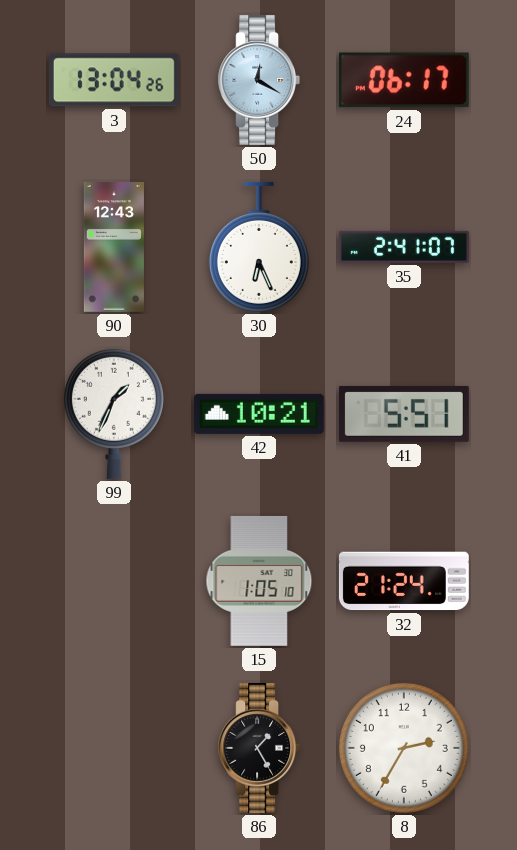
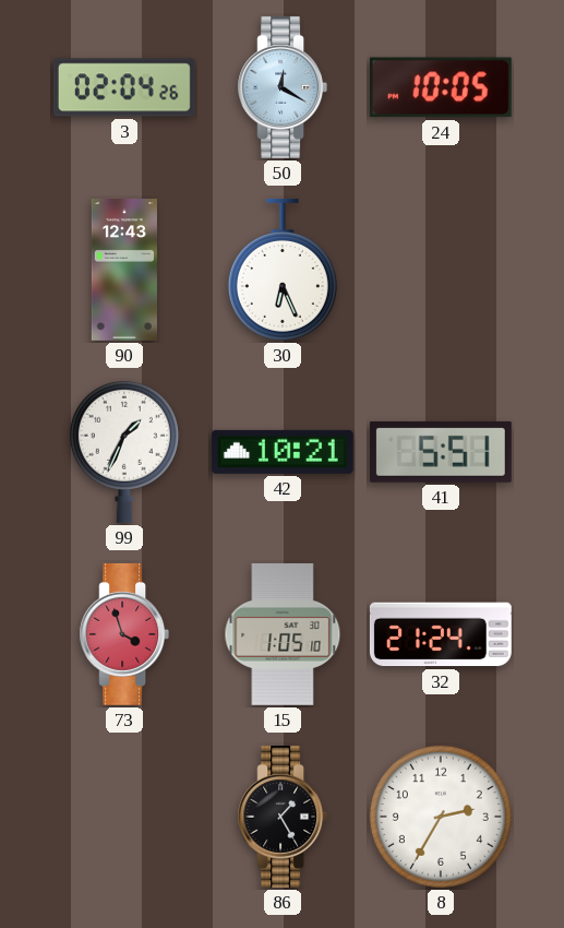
3: 13:04 -> 02:04 (124, 87)
24: 06:17 -> 10:05 (441, 87)
35: 2:41 -> none (404, 247)
73: none -> 3:57 (124, 634)
